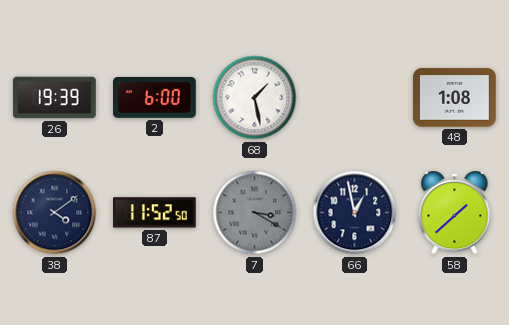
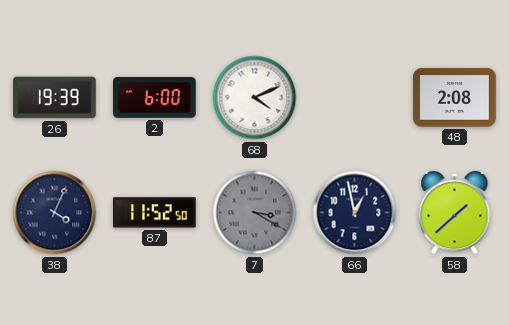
68: 1:28 -> 4:11 (255, 98)
48: 1:08 -> 2:08 (455, 98)
38: 4:09 -> 4:04 (55, 213)
